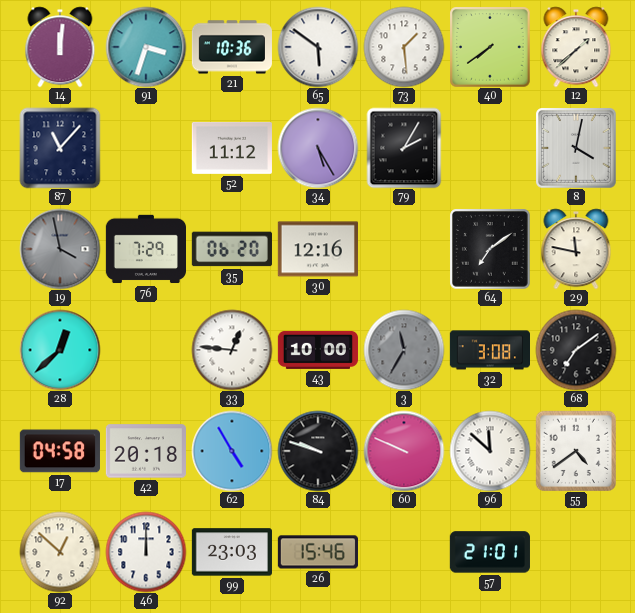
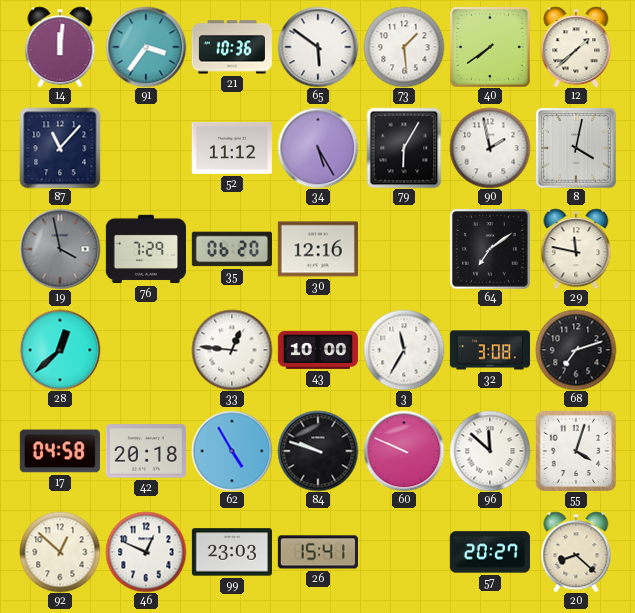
91: 3:33 -> 3:36 (146, 47)
79: 2:05 -> 6:05 (404, 148)
90: none -> 1:58 (490, 148)
3 dial: grey -> white (404, 350)
68: 7:09 -> 7:12 (576, 350)
55: 4:39 -> 4:03 (575, 450)
46: 12:00 -> 12:49 (146, 552)
26: 15:46 -> 15:41 (318, 552)
57: 21:01 -> 20:27 (490, 552)
20: none -> 8:22 (576, 552)
